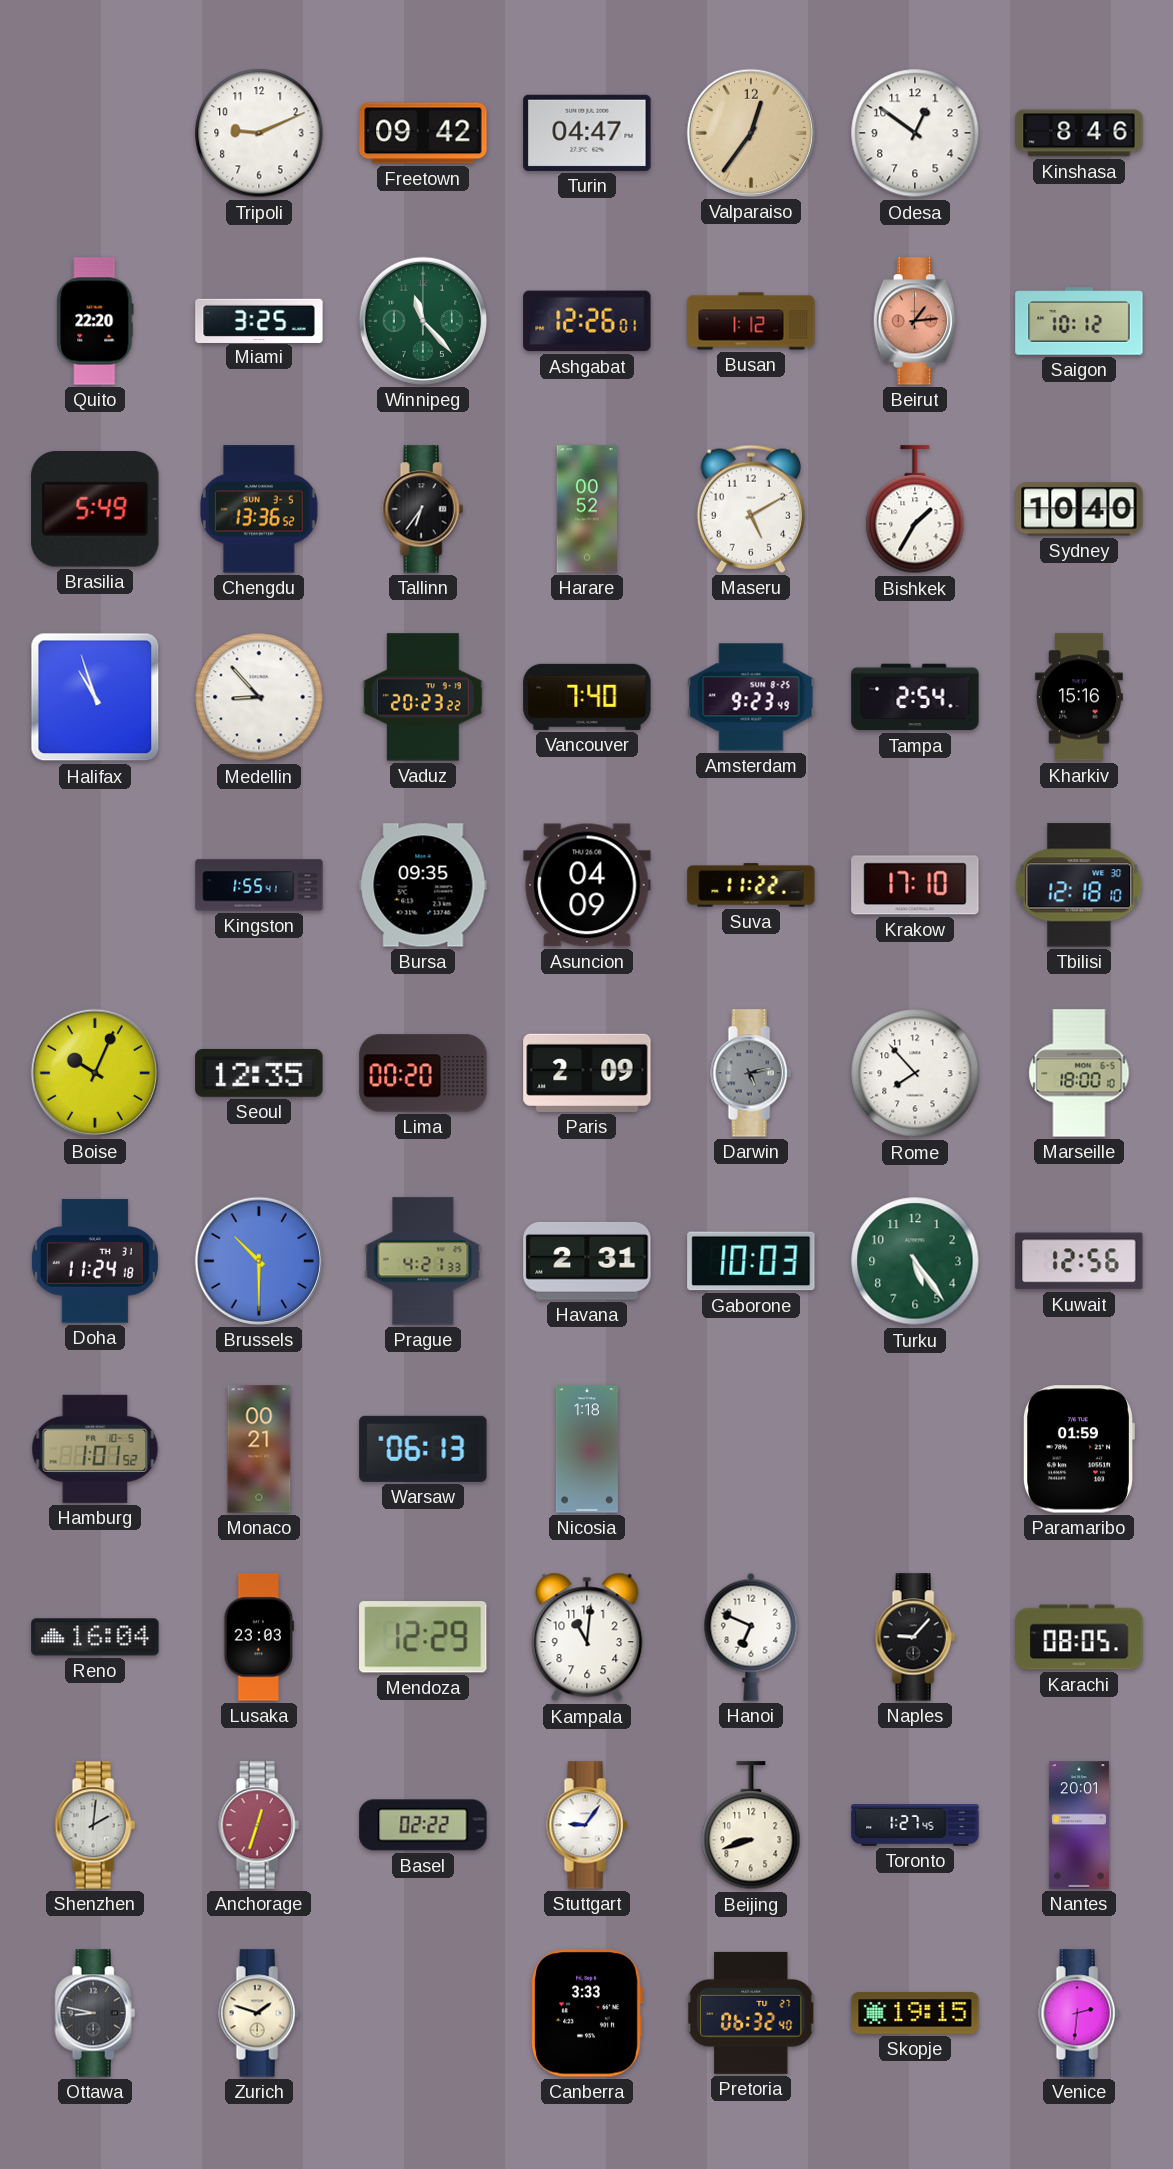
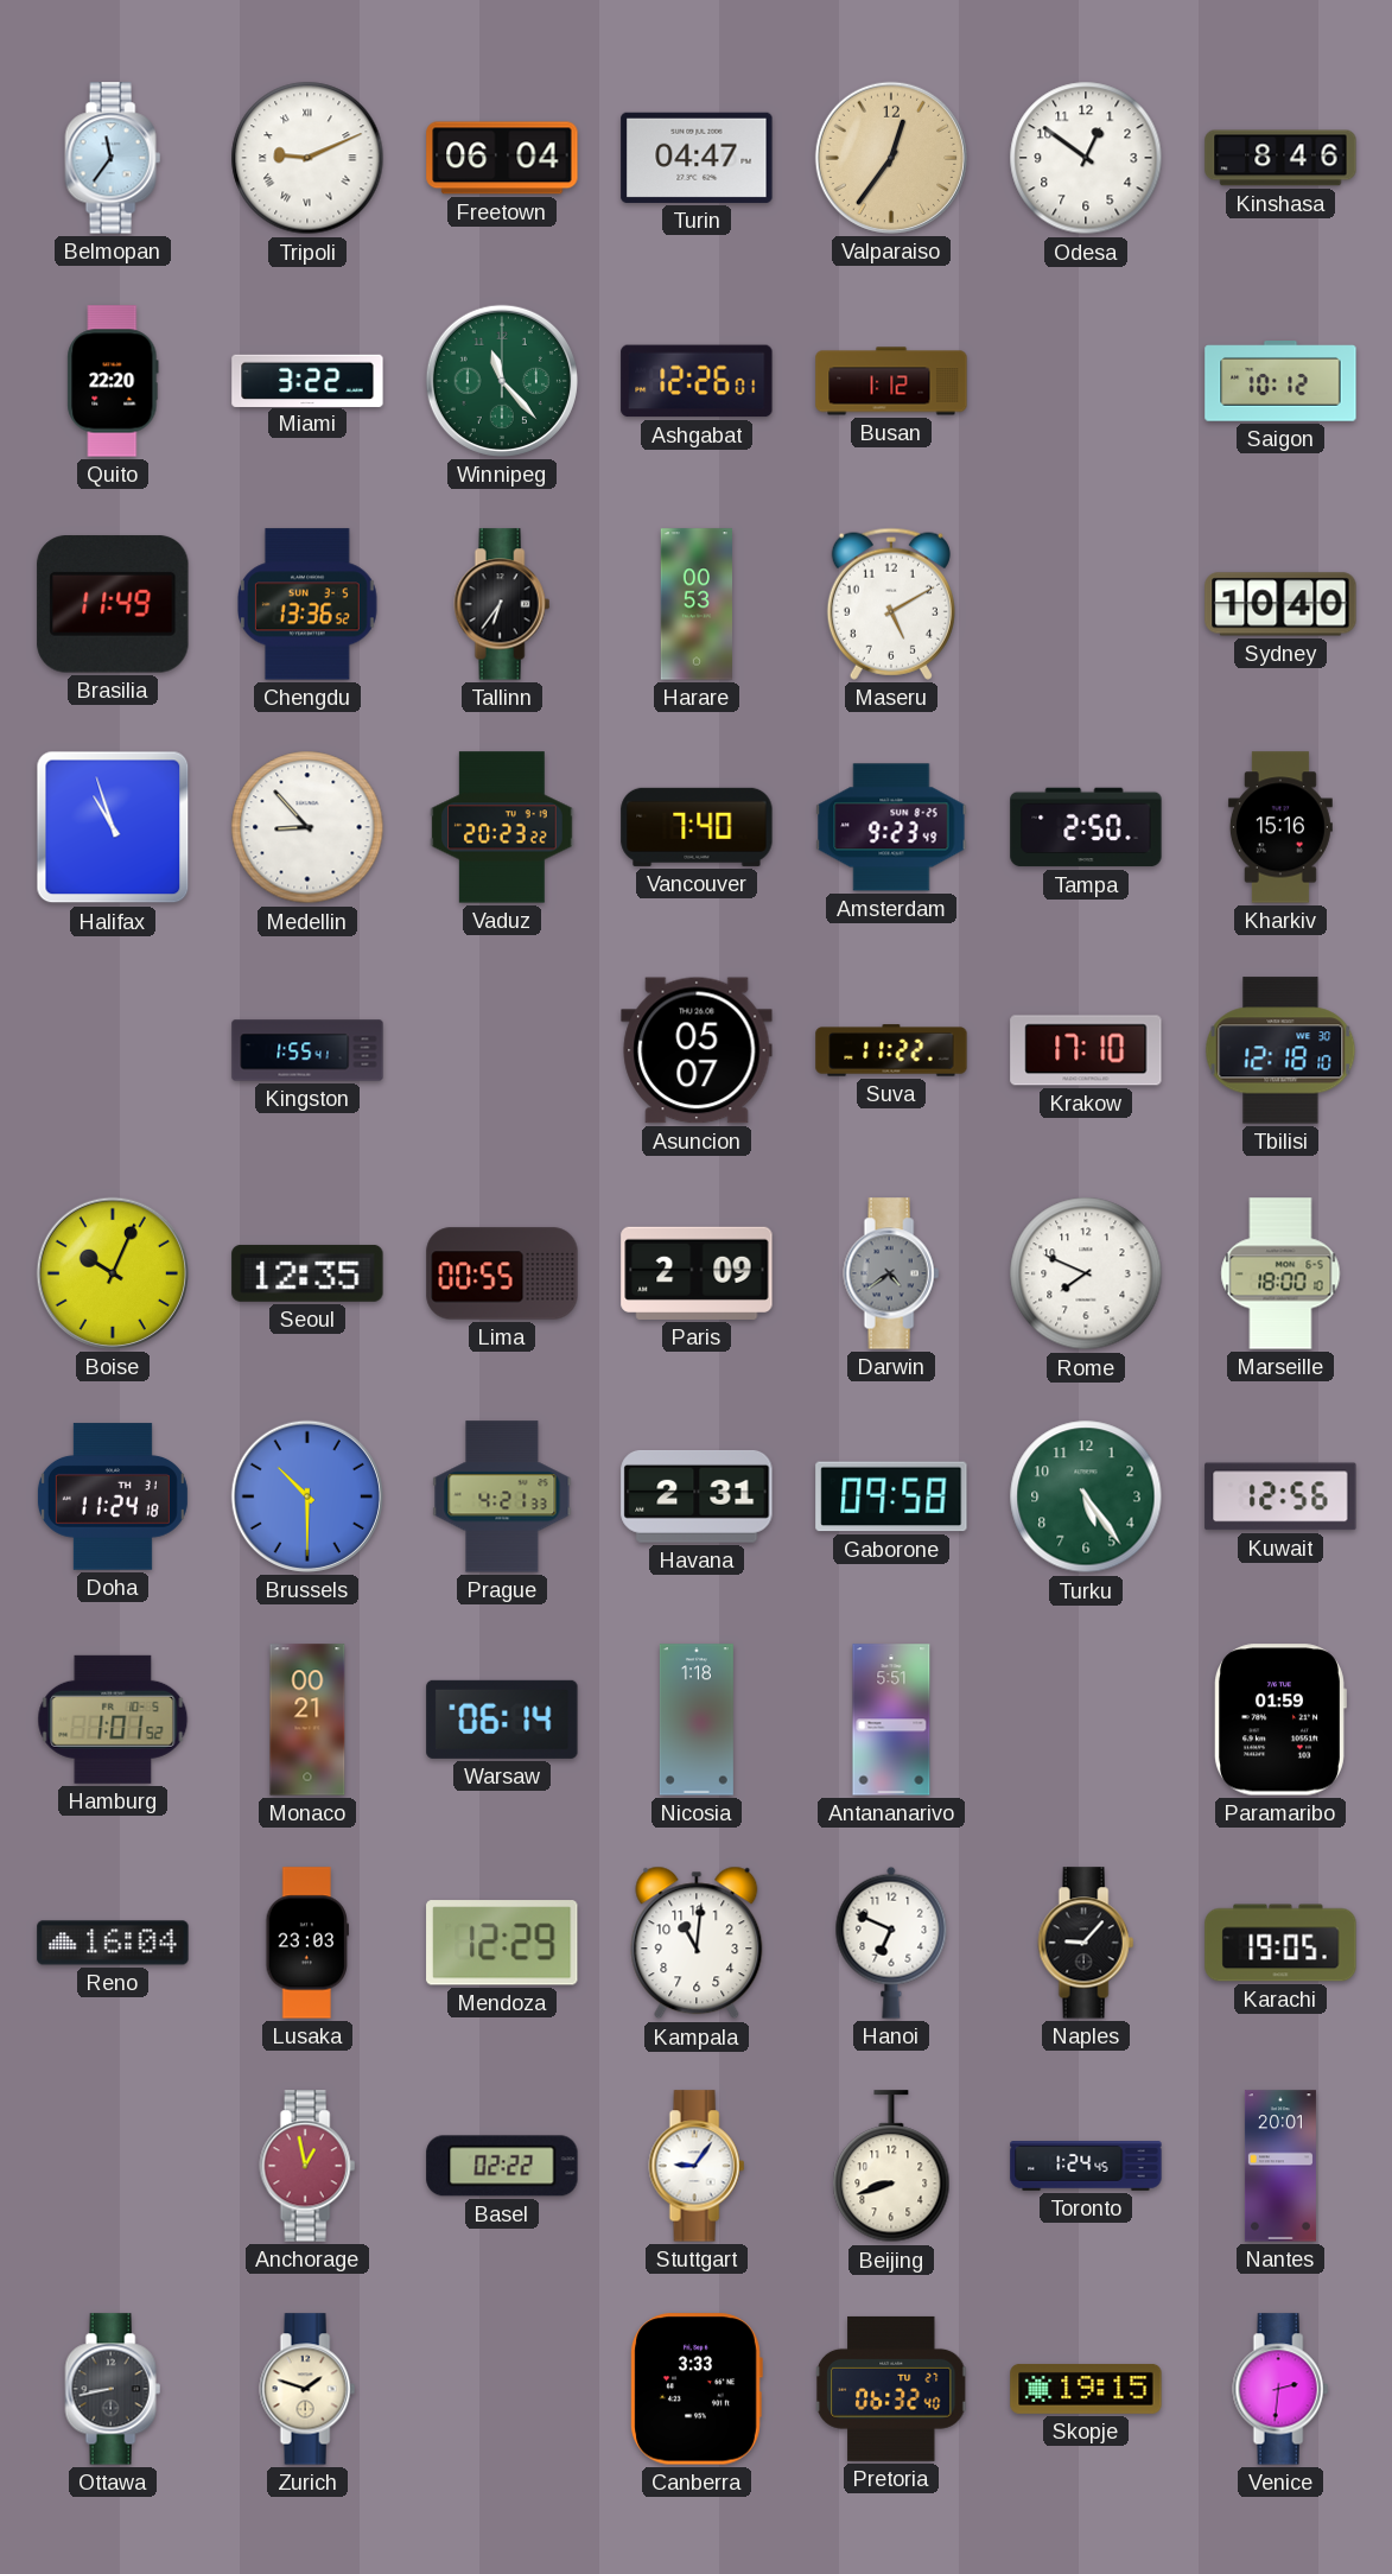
Belmopan: none -> 11:36 (113, 158)
Tripoli numerals: Arabic -> Roman (307, 158)
Freetown: 09:42 -> 06:04 (502, 158)
Miami: 3:25 -> 3:22 (307, 380)
Beirut: 1:14 -> none (915, 321)
Brasilia: 5:49 -> 11:49 (113, 604)
Harare: 00:52 -> 00:53 (695, 604)
Bishkek: 1:35 -> none (915, 510)
Tampa: 2:54 -> 2:50 (1086, 827)
Bursa: 09:35 -> none (423, 885)
Asuncion: 04:09 -> 05:07 (697, 1050)
Lima: 00:20 -> 00:55 (502, 1273)
Darwin: 5:13 -> 4:39 (891, 1273)
Rome: 7:53 -> 7:49 (1086, 1273)
Gaborone: 10:03 -> 09:58 (891, 1496)
Warsaw: 06:13 -> 06:14 (502, 1720)
Antananarivo: none -> 5:51 (891, 1720)
Karachi: 08:05 -> 19:05 (1280, 1943)
Shenzhen: 2:01 -> none (95, 1825)
Anchorage: 12:33 -> 12:58 (307, 2166)
Toronto: 1:27 -> 1:24 (1086, 2166)
Ottawa: 8:47 -> 8:43 (113, 2389)
